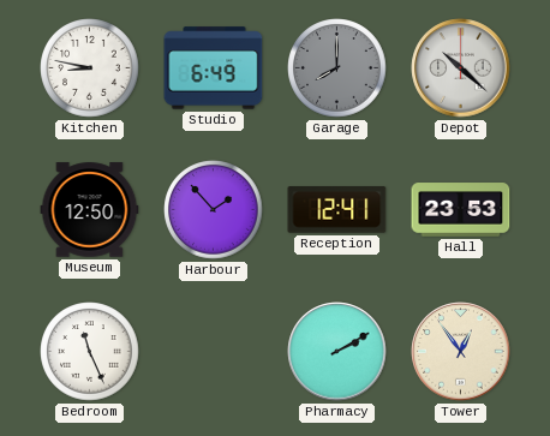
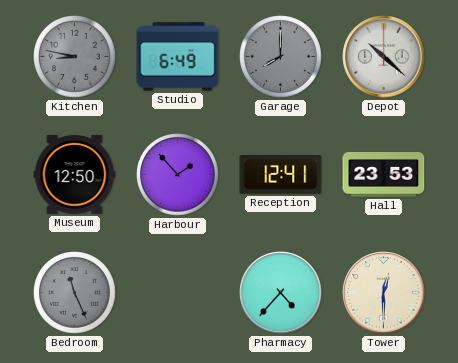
Kitchen dial: white -> grey (75, 57)
Bedroom dial: white -> grey (75, 293)
Pharmacy: 2:10 -> 4:37 (281, 293)
Tower: 12:54 -> 12:30 (384, 293)
